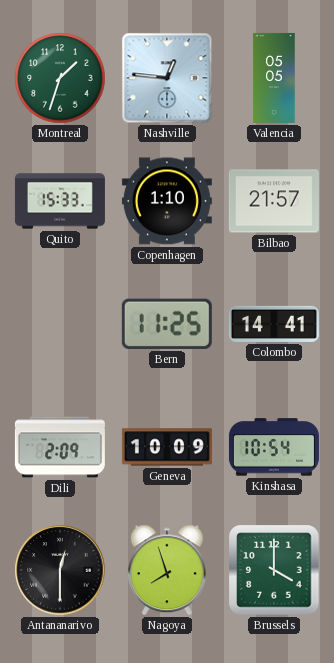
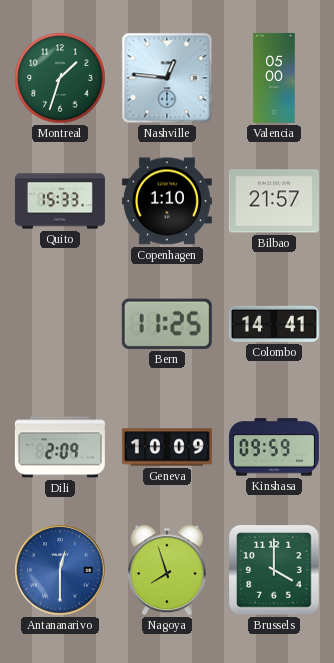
Valencia: 05:05 -> 05:00 (274, 78)
Kinshasa: 10:54 -> 09:59 (274, 447)
Antananarivo dial: black -> blue (60, 570)
